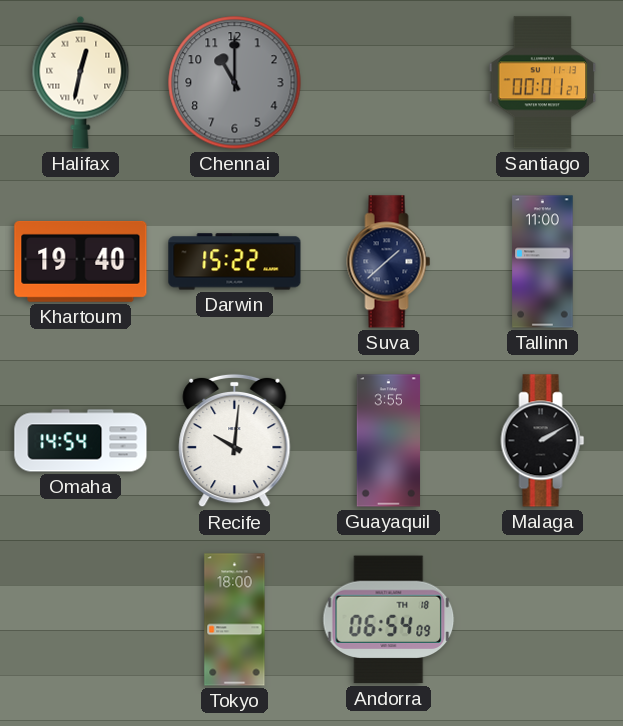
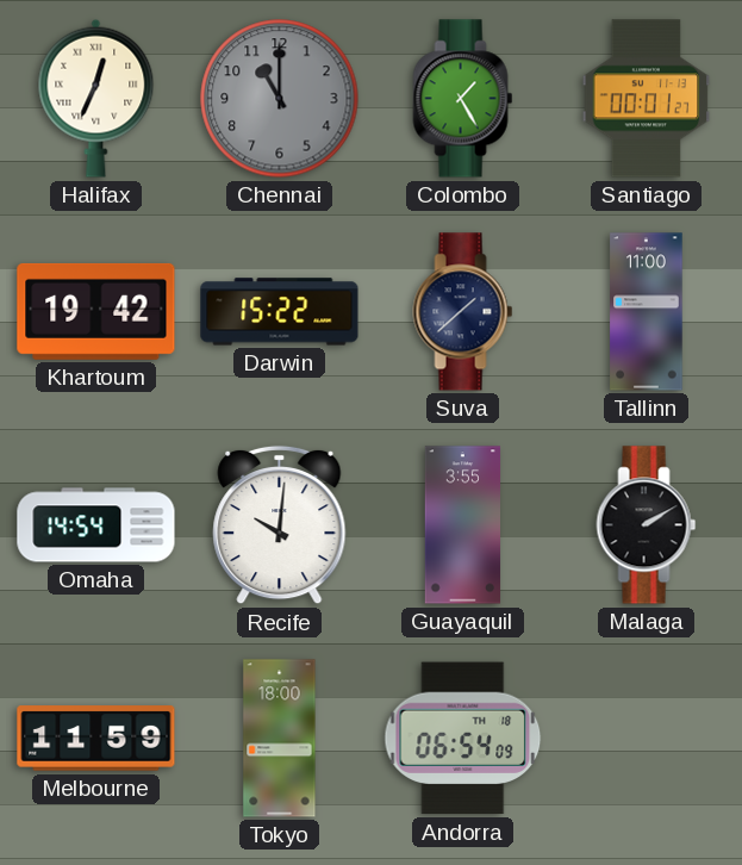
Halifax: 12:32 -> 12:34 (96, 98)
Colombo: none -> 1:25 (463, 99)
Khartoum: 19:40 -> 19:42 (96, 311)
Melbourne: none -> 11:59 (96, 739)
